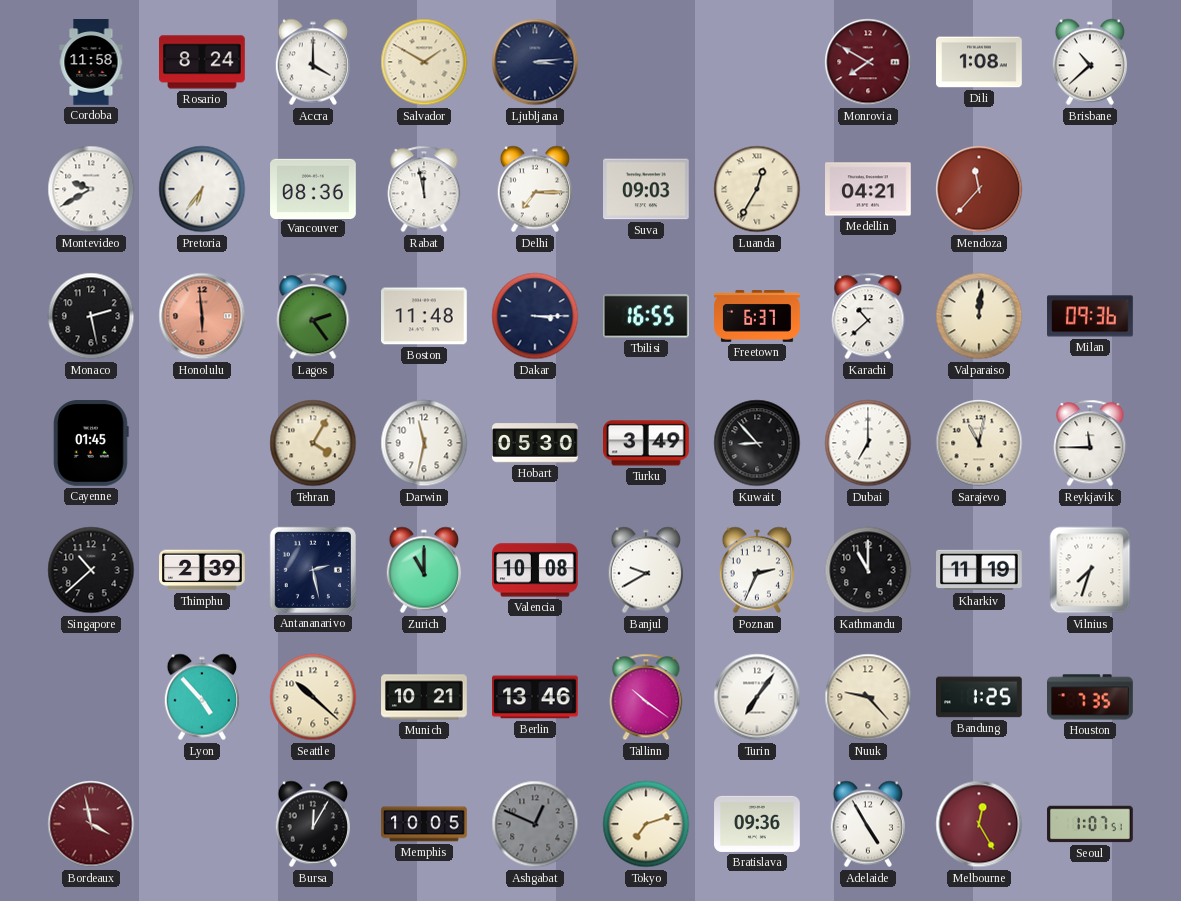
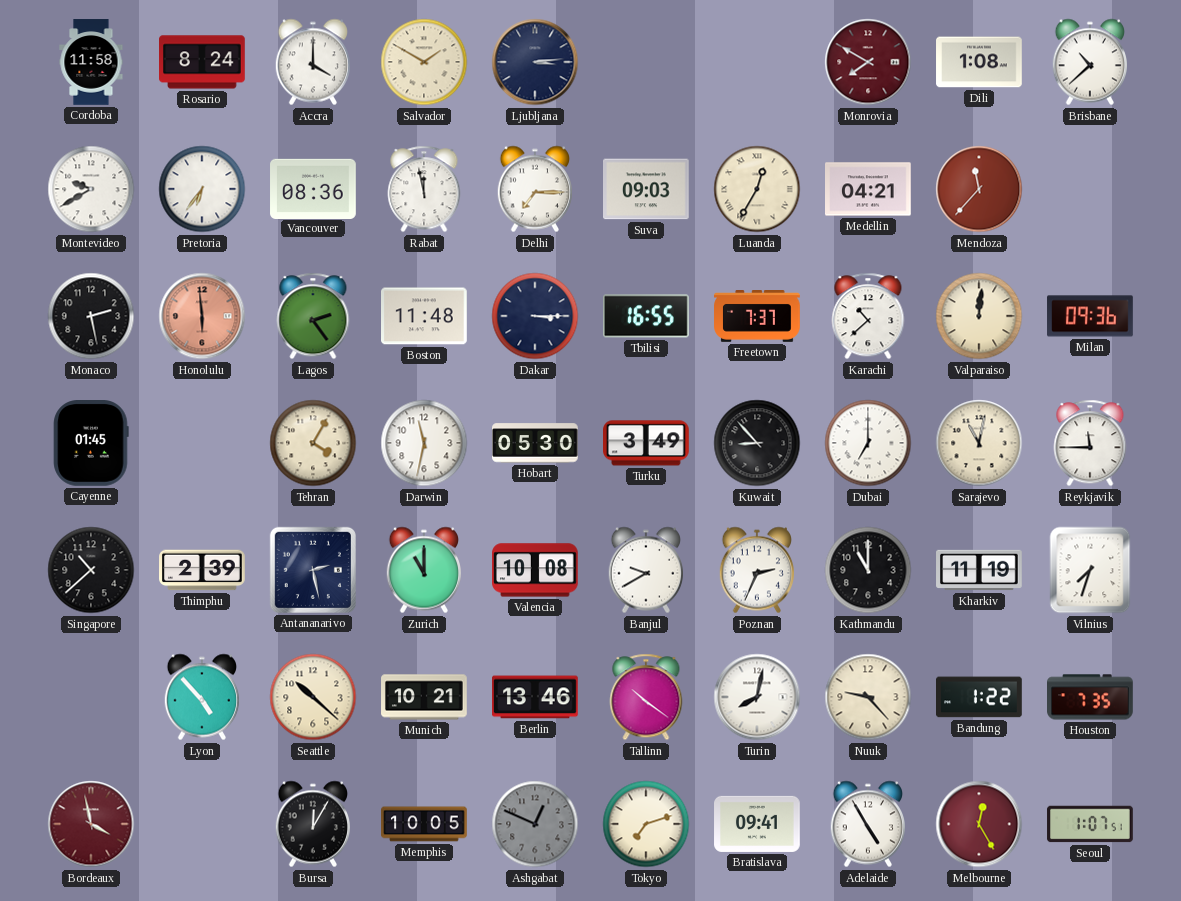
Freetown: 6:37 -> 7:37 (757, 317)
Turin: 7:06 -> 8:02 (757, 697)
Bandung: 1:25 -> 1:22 (980, 697)
Bratislava: 09:36 -> 09:41 (757, 824)
